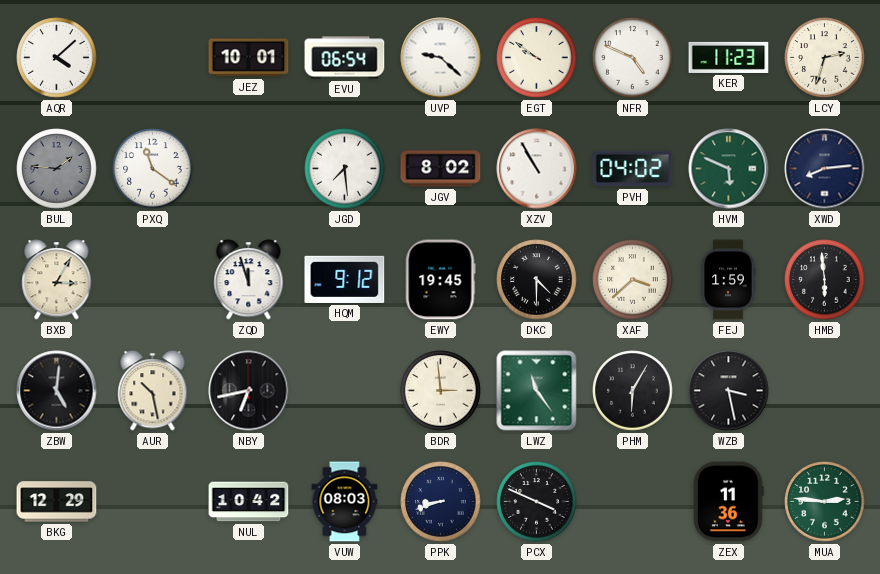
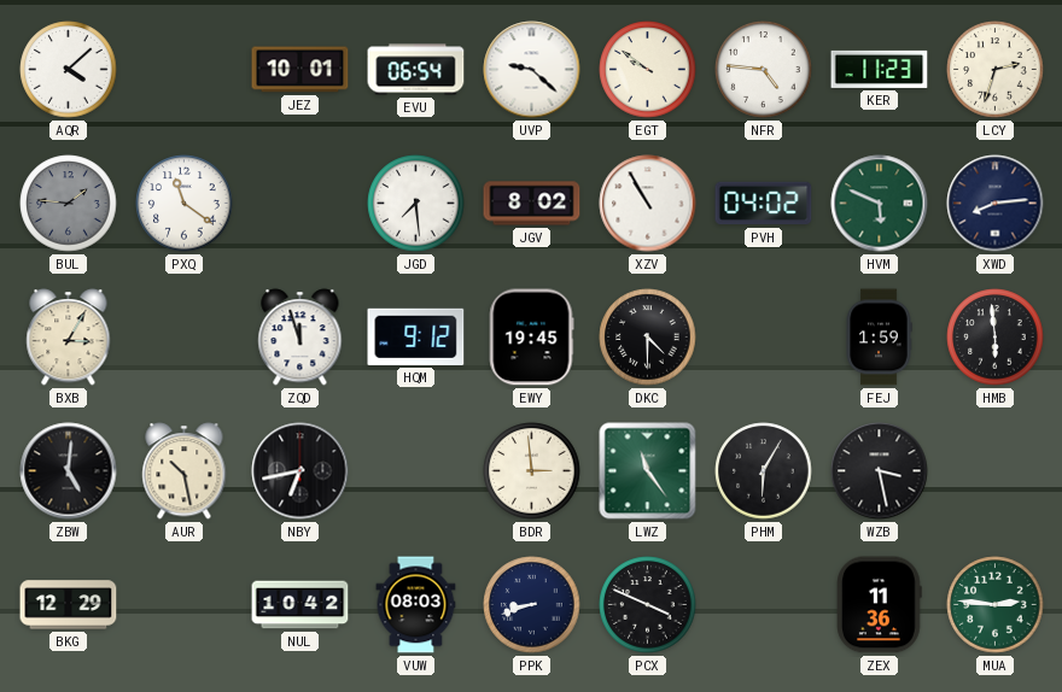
NFR: 4:49 -> 4:46 (764, 70)
XAF: 3:38 -> none (633, 280)
